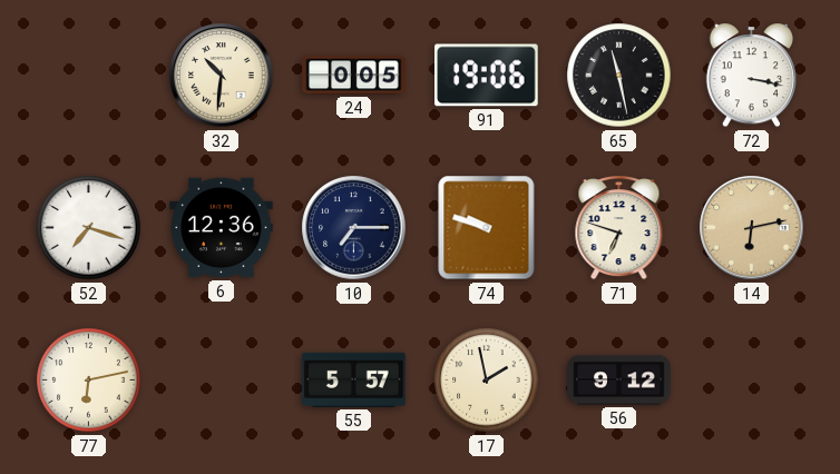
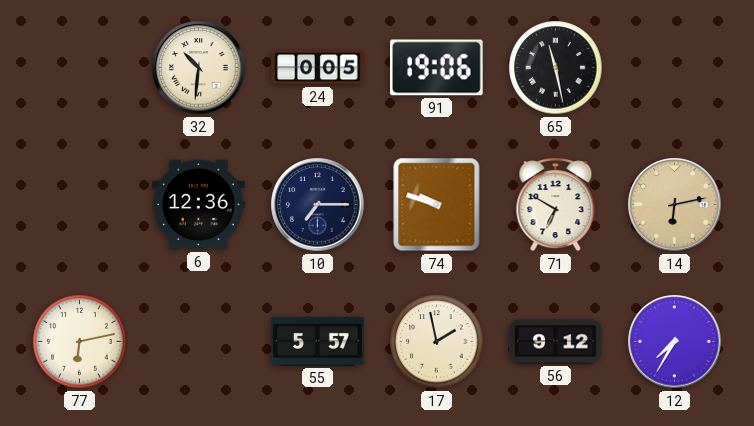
72: 3:17 -> none (752, 76)
52: 7:18 -> none (89, 228)
71: 6:48 -> 6:50 (556, 205)
12: none -> 7:35 (675, 342)
